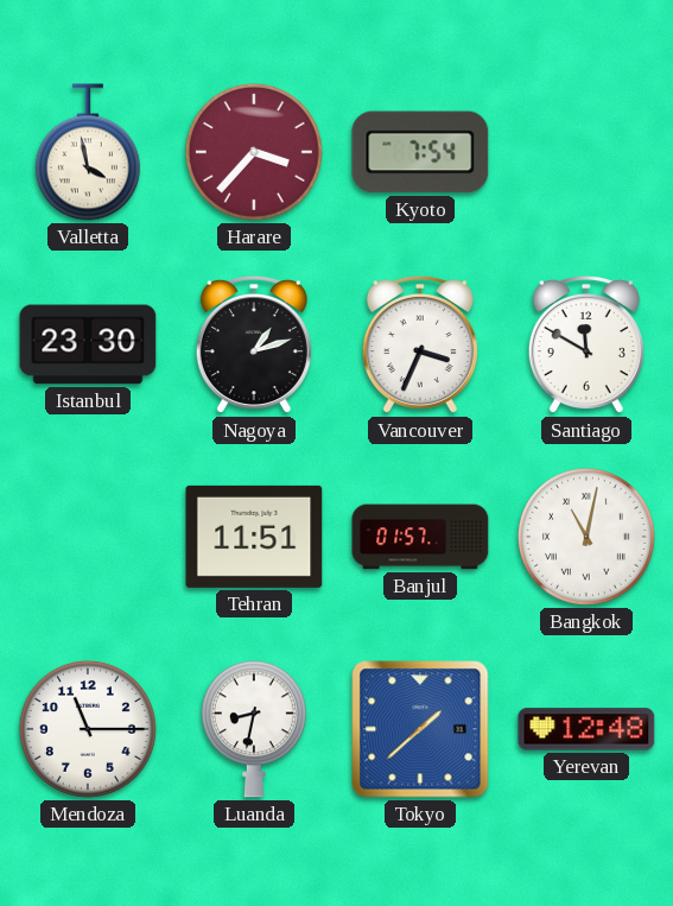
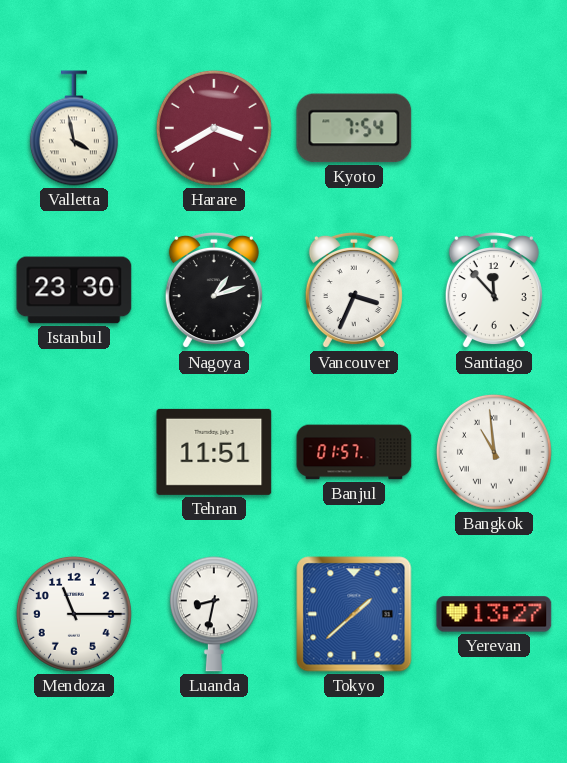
Harare: 3:37 -> 3:40 (214, 128)
Santiago: 11:50 -> 11:53 (494, 290)
Bangkok: 11:02 -> 10:59 (494, 452)
Yerevan: 12:48 -> 13:27 (494, 614)
